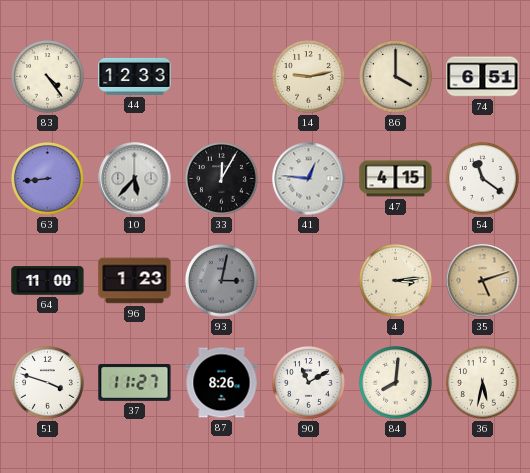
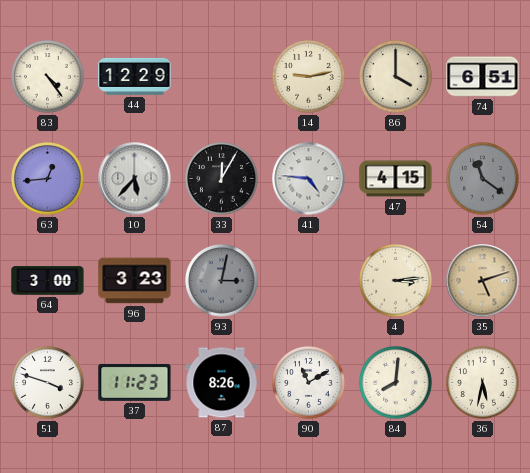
44: 12:33 -> 12:29 (135, 76)
63: 8:44 -> 12:44 (48, 179)
41: 12:46 -> 4:46 (309, 179)
54 dial: white -> grey (483, 179)
64: 11:00 -> 3:00 (48, 281)
96: 1:23 -> 3:23 (135, 281)
37: 11:27 -> 11:23 (135, 382)
